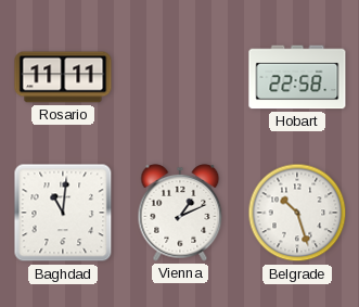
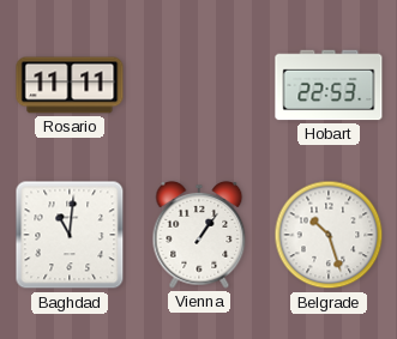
Hobart: 22:58 -> 22:53 (329, 85)
Vienna: 1:11 -> 1:06 (199, 235)
